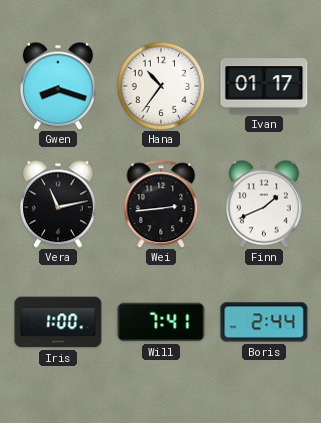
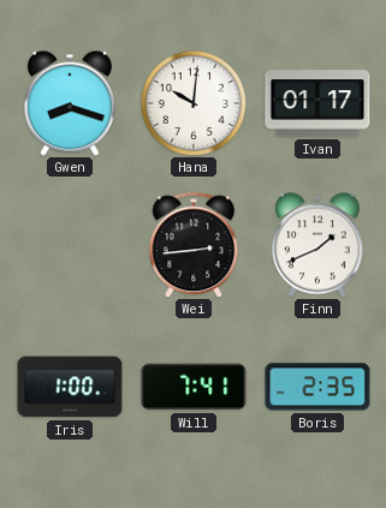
Hana: 10:36 -> 10:01 (194, 103)
Vera: 11:13 -> none (58, 204)
Boris: 2:44 -> 2:35 (317, 387)
